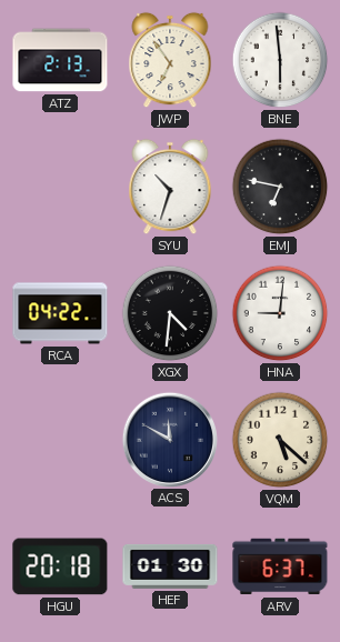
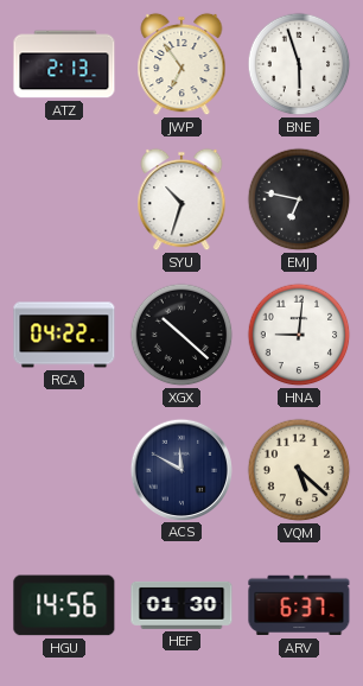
BNE: 5:59 -> 5:57 (299, 64)
XGX: 4:31 -> 10:22 (181, 335)
HGU: 20:18 -> 14:56 (64, 605)
